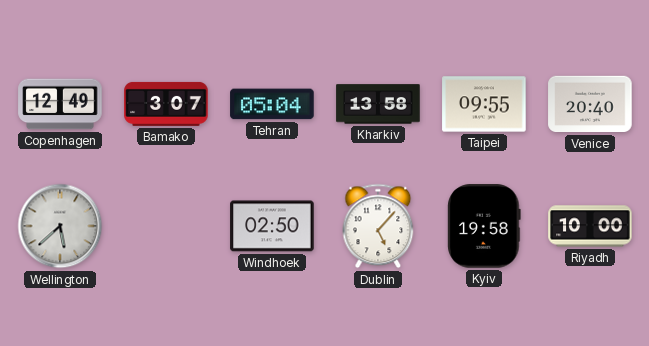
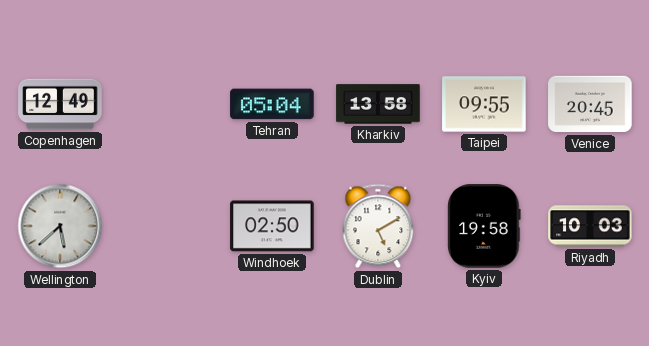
Bamako: 3:07 -> none (166, 104)
Venice: 20:40 -> 20:45 (590, 104)
Dublin: 5:07 -> 5:10 (378, 226)
Riyadh: 10:00 -> 10:03 (590, 226)
